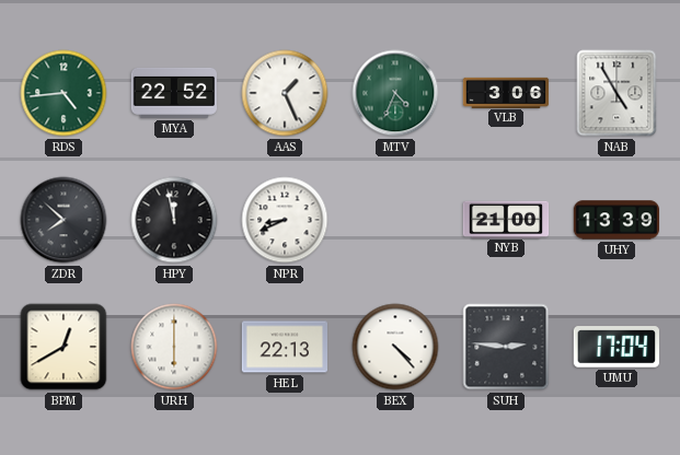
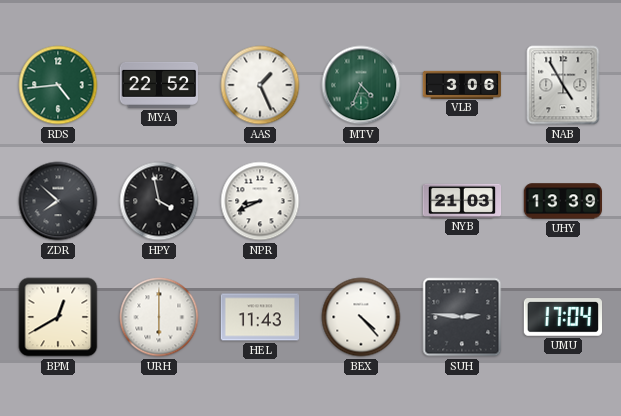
HPY: 11:58 -> 3:58 (159, 201)
NYB: 21:00 -> 21:03 (462, 200)
HEL: 22:13 -> 11:43 (259, 317)
